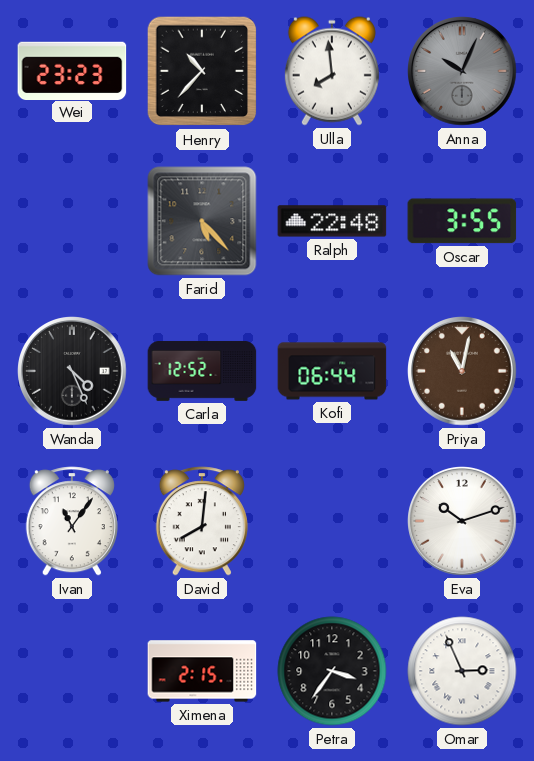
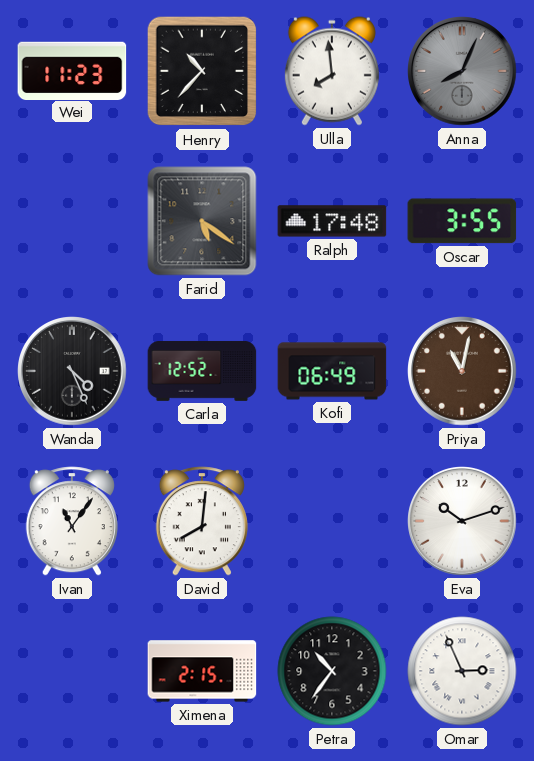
Wei: 23:23 -> 11:23 (72, 70)
Anna: 10:04 -> 8:04 (462, 71)
Farid: 5:23 -> 5:21 (202, 221)
Ralph: 22:48 -> 17:48 (332, 221)
Kofi: 06:44 -> 06:49 (332, 371)
Petra: 3:36 -> 10:36 (332, 671)
